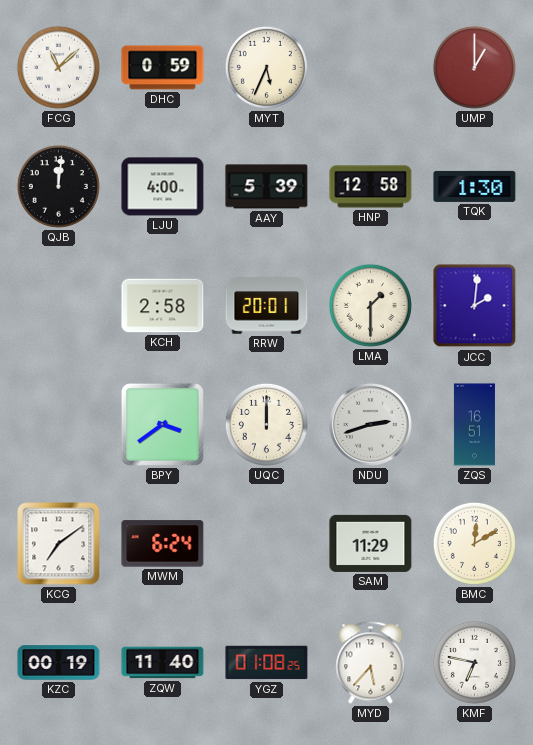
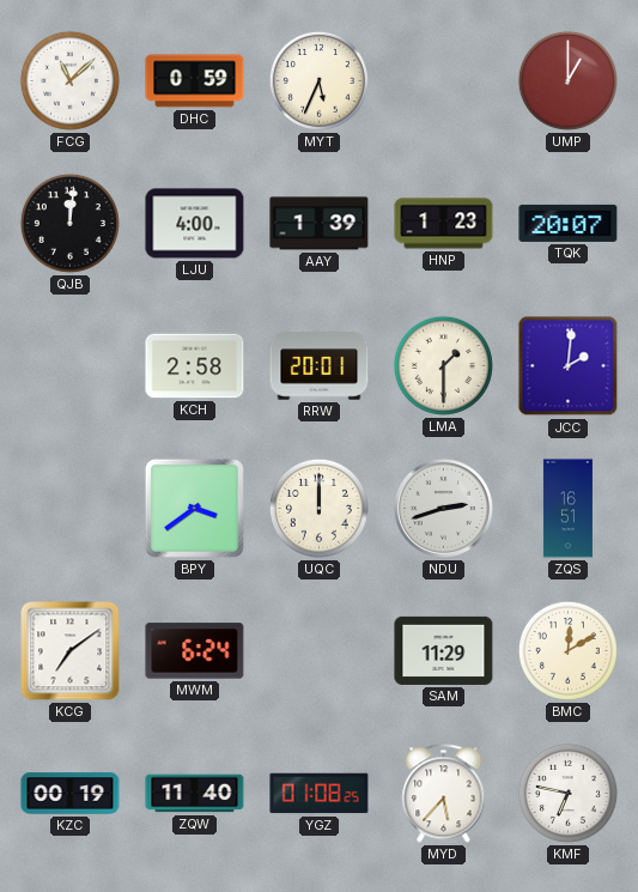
AAY: 5:39 -> 1:39 (320, 224)
HNP: 12:58 -> 1:23 (444, 224)
TQK: 1:30 -> 20:07 (569, 223)
